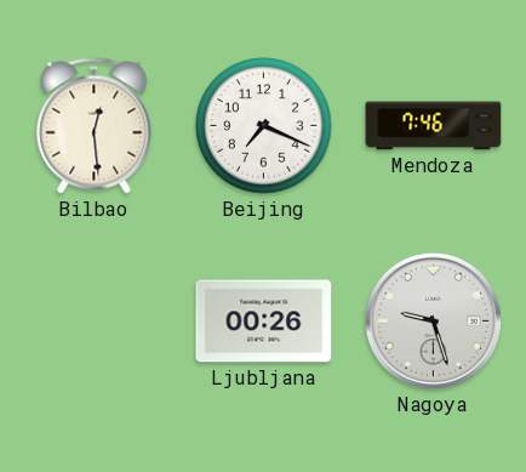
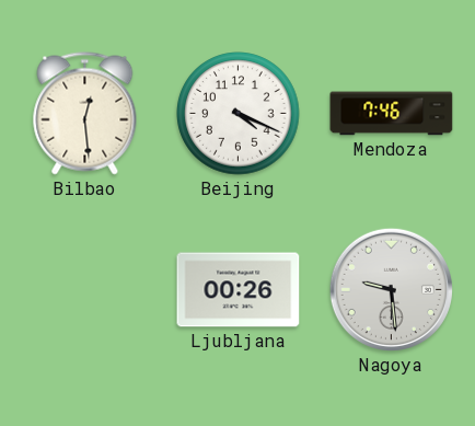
Beijing: 7:19 -> 4:19 (239, 114)
Nagoya: 9:27 -> 9:29 (391, 289)
